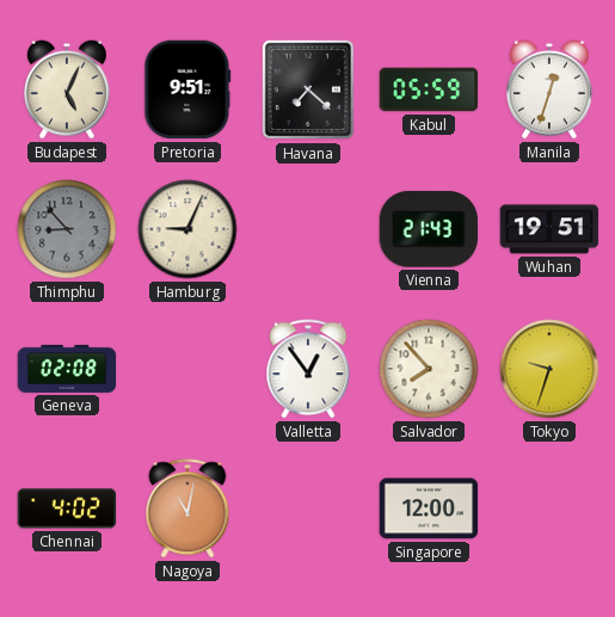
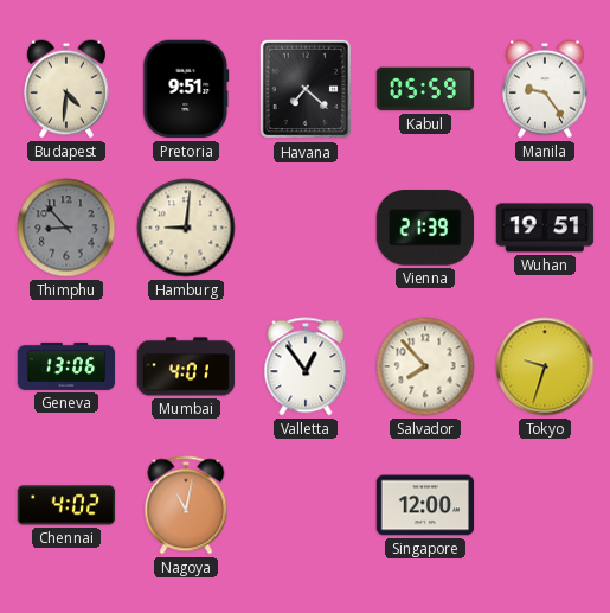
Budapest: 5:04 -> 4:31 (66, 89)
Manila: 12:33 -> 9:24 (545, 89)
Hamburg: 9:04 -> 9:01 (186, 228)
Vienna: 21:43 -> 21:39 (425, 228)
Geneva: 02:08 -> 13:06 (66, 366)
Mumbai: none -> 4:01 (186, 366)
